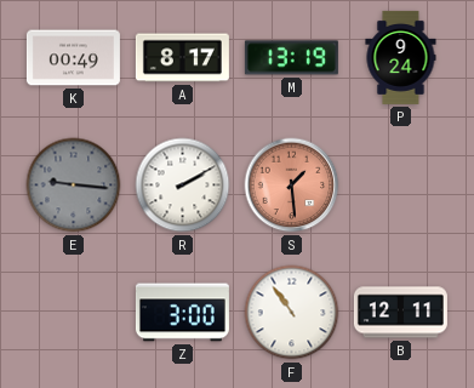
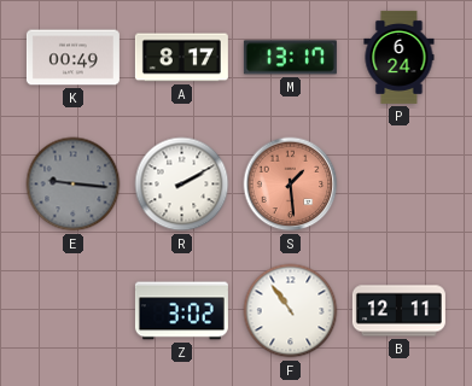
M: 13:19 -> 13:17 (290, 58)
P: 9:24 -> 6:24 (400, 57)
Z: 3:00 -> 3:02 (181, 311)
